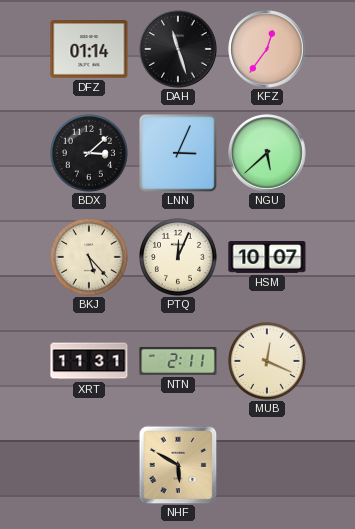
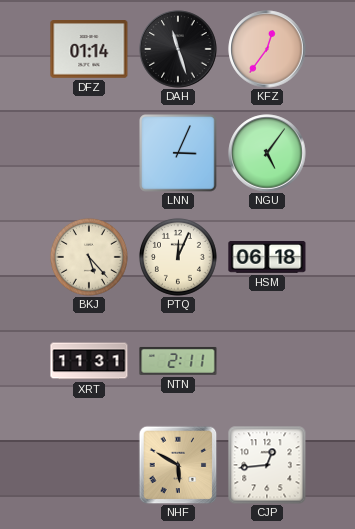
BDX: 3:08 -> none (89, 153)
NGU: 5:38 -> 5:06 (267, 153)
HSM: 10:07 -> 06:18 (267, 257)
MUB: 12:19 -> none (267, 361)
CJP: none -> 12:44 (267, 465)
